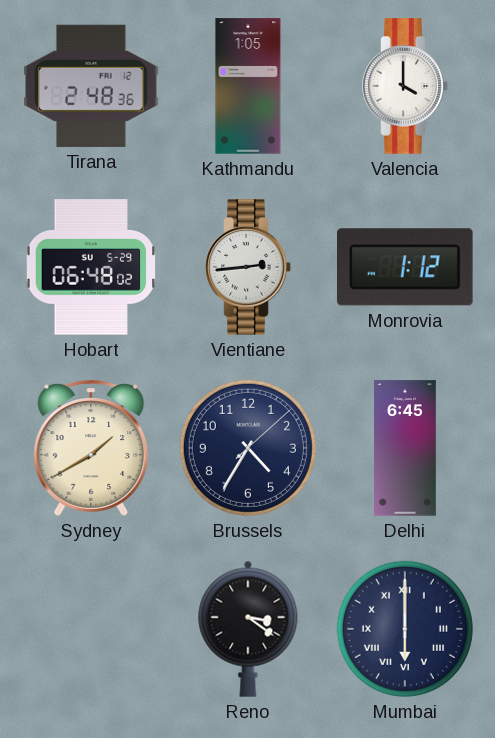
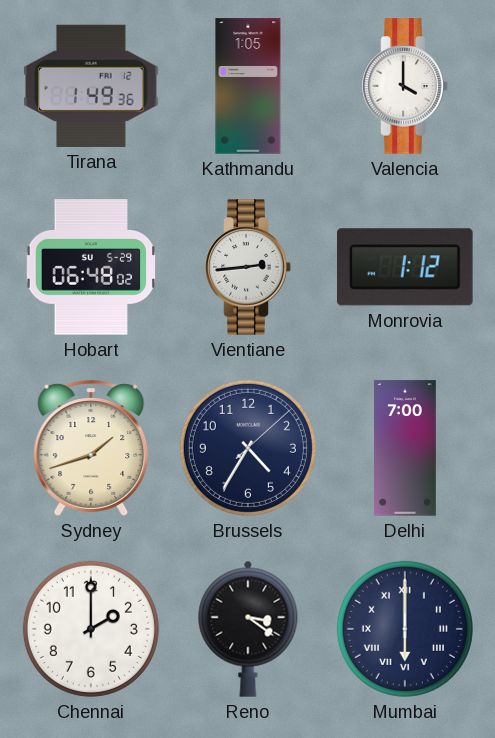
Tirana: 2:48 -> 1:49 (91, 86)
Sydney: 1:40 -> 1:42 (91, 448)
Delhi: 6:45 -> 7:00 (406, 448)
Chennai: none -> 2:00 (91, 629)
